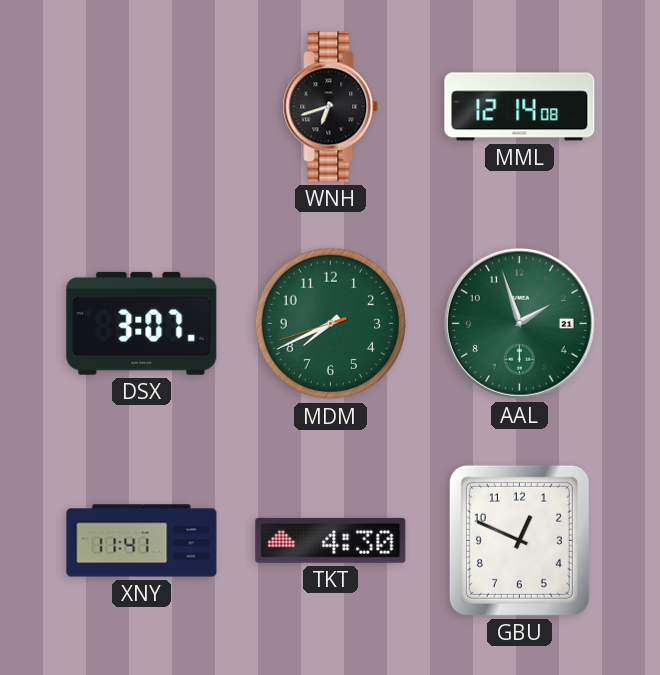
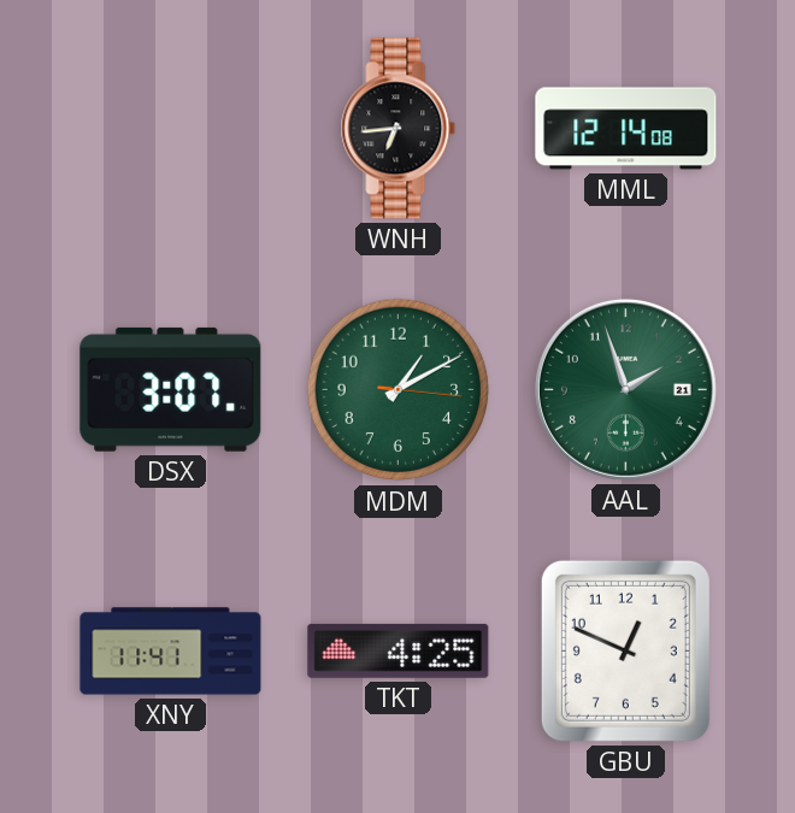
WNH: 6:42 -> 6:44 (399, 129)
MDM: 7:40 -> 1:10 (399, 390)
TKT: 4:30 -> 4:25 (399, 650)
